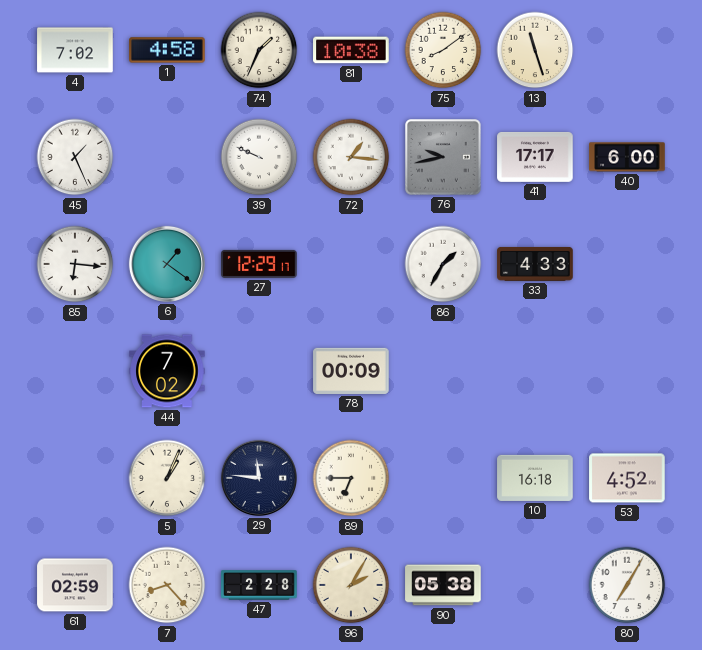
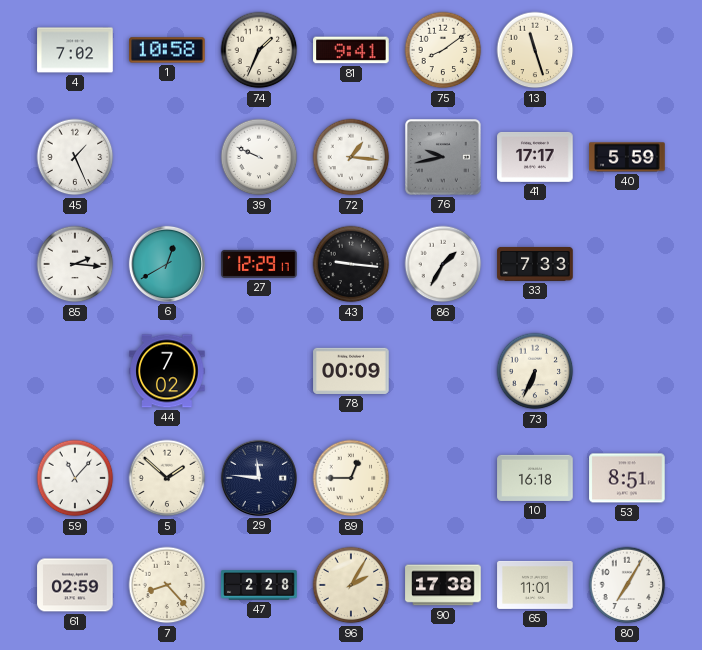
1: 4:58 -> 10:58 (167, 50)
81: 10:38 -> 9:41 (351, 50)
40: 6:00 -> 5:59 (627, 157)
85: 6:16 -> 2:16 (75, 264)
6: 1:21 -> 12:40 (167, 264)
43: none -> 9:16 (351, 264)
33: 4:33 -> 7:33 (535, 264)
73: none -> 6:34 (535, 371)
59: none -> 11:07 (75, 478)
5: 1:04 -> 1:52 (167, 478)
89: 6:45 -> 12:45 (351, 478)
53: 4:52 -> 8:51 (627, 478)
90: 05:38 -> 17:38 (443, 585)
65: none -> 11:01 (535, 585)
